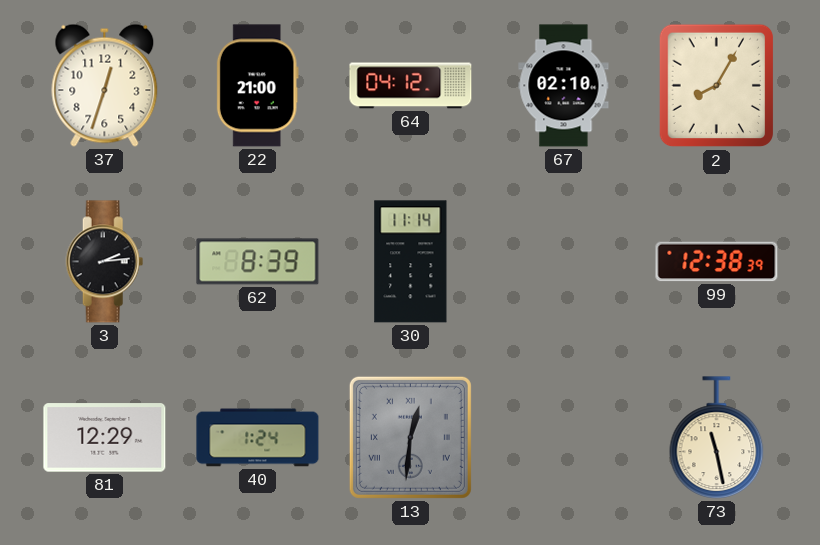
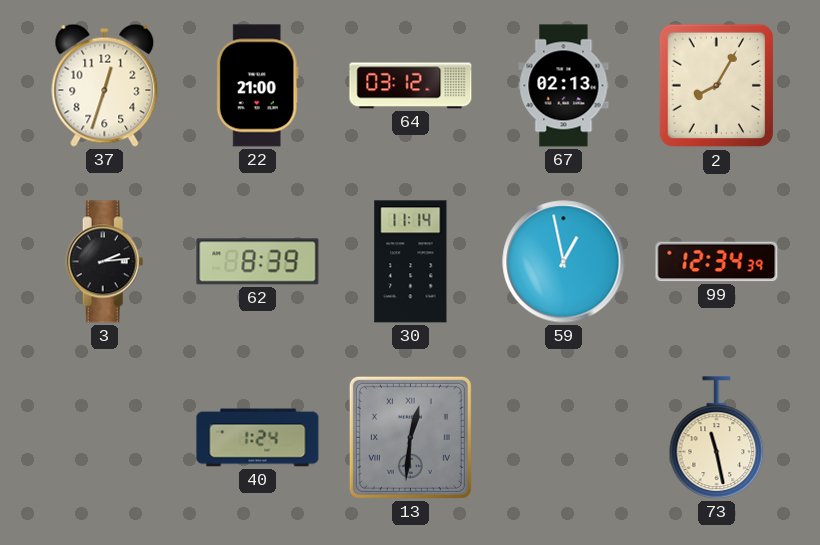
64: 04:12 -> 03:12 (411, 86)
67: 02:10 -> 02:13 (564, 86)
59: none -> 12:58 (564, 262)
99: 12:38 -> 12:34 (717, 262)
81: 12:29 -> none (105, 438)
